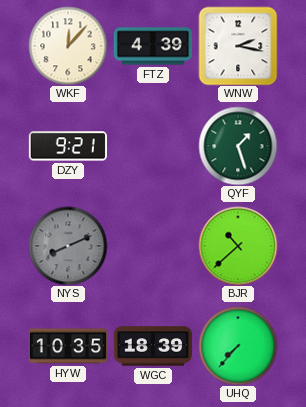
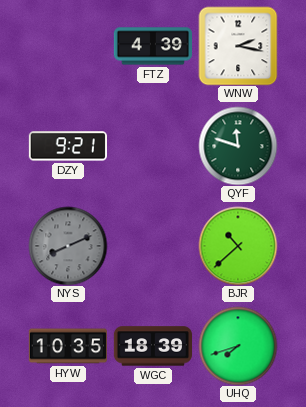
WKF: 12:07 -> none (68, 46)
QYF: 1:27 -> 11:48 (238, 146)
UHQ: 7:37 -> 7:42 (238, 346)
